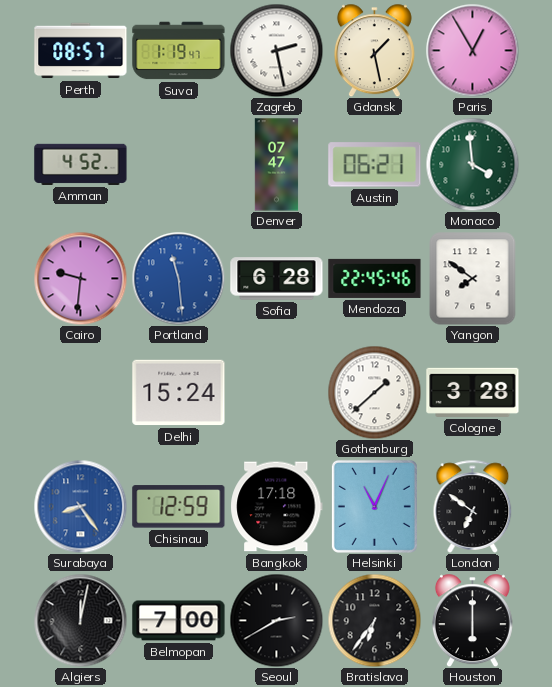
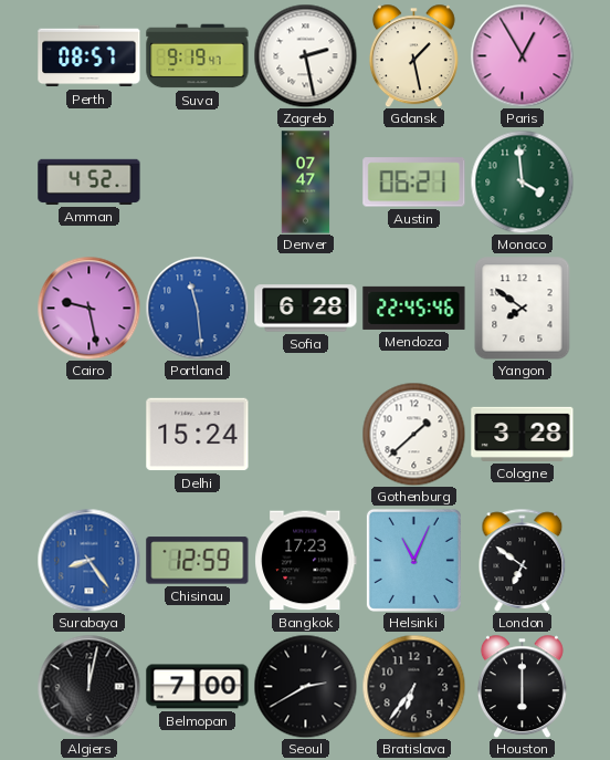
Suva: 1:19 -> 9:19 (198, 56)
Cairo: 9:31 -> 9:28 (88, 308)
Bangkok: 17:18 -> 17:23 (306, 561)
